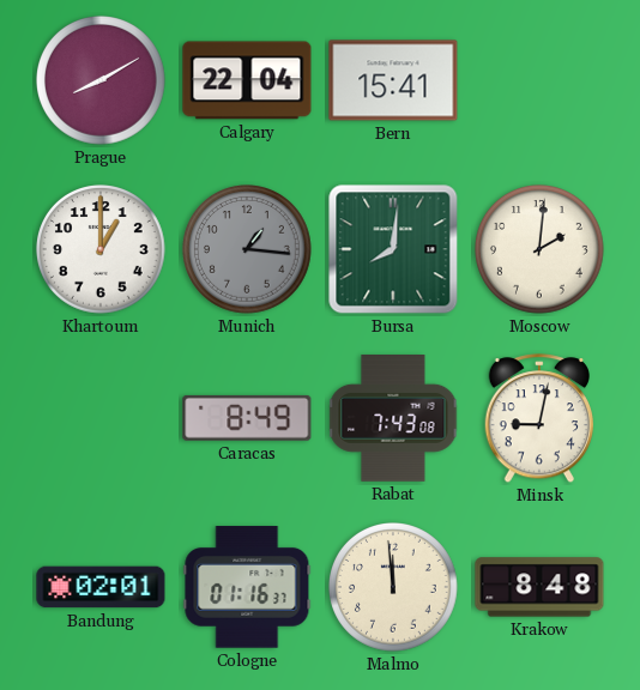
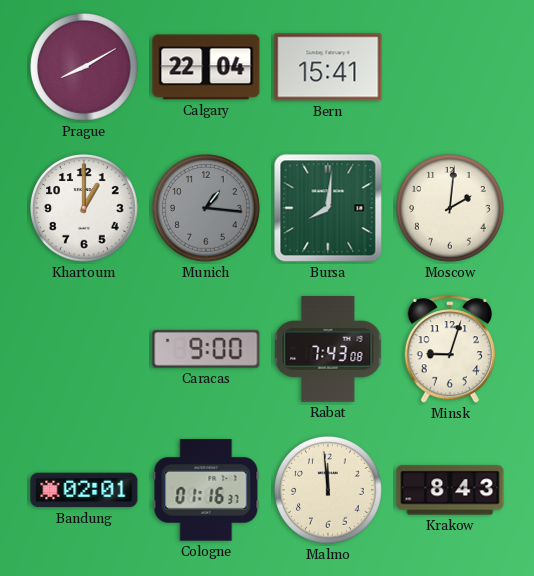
Caracas: 8:49 -> 9:00 (206, 349)
Minsk: 9:02 -> 9:03 (449, 350)
Krakow: 8:48 -> 8:43 (450, 490)
